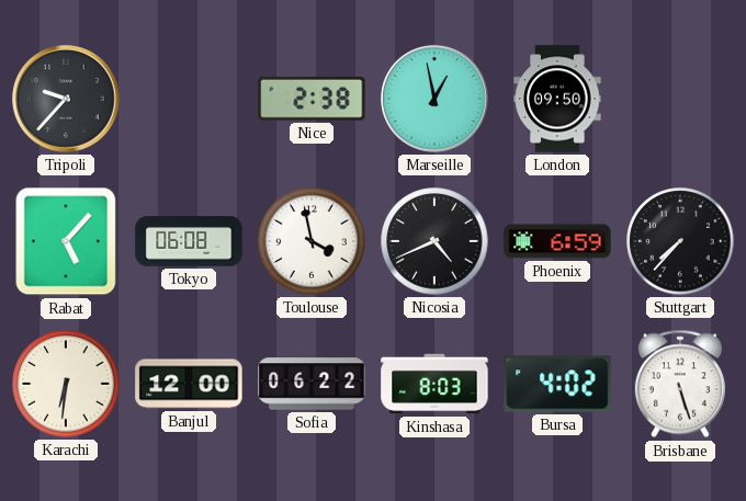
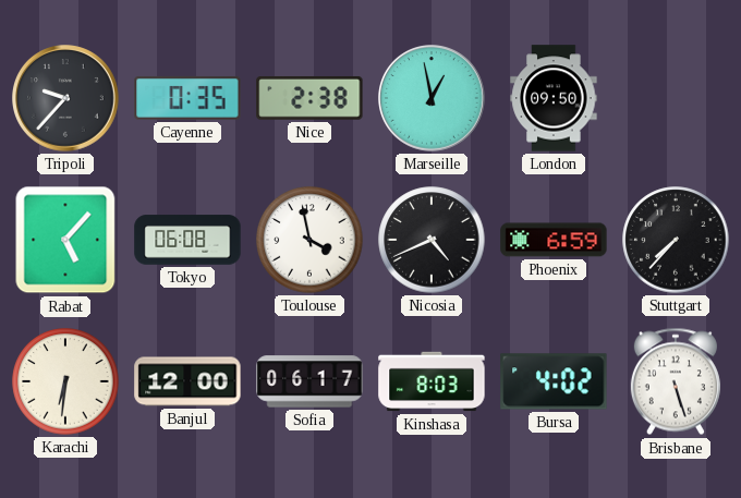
Cayenne: none -> 0:35 (187, 98)
Sofia: 06:22 -> 06:17 (309, 381)
